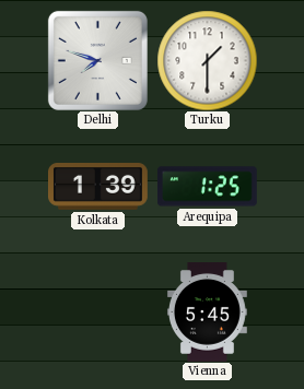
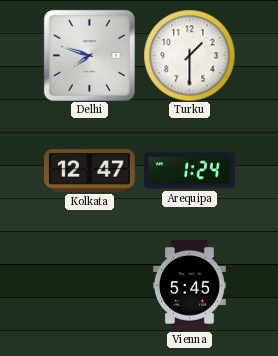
Kolkata: 1:39 -> 12:47 (90, 171)
Arequipa: 1:25 -> 1:24 (189, 171)
